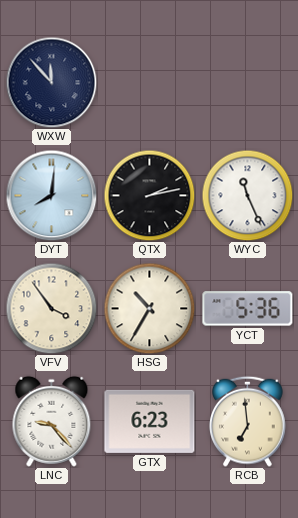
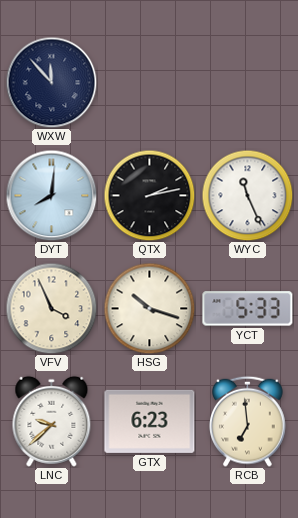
VFV: 3:54 -> 3:56 (51, 308)
HSG: 10:35 -> 10:18 (149, 308)
YCT: 5:36 -> 5:33 (248, 309)
LNC: 9:23 -> 9:38 (52, 421)
